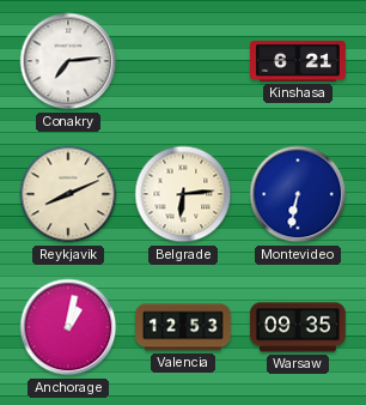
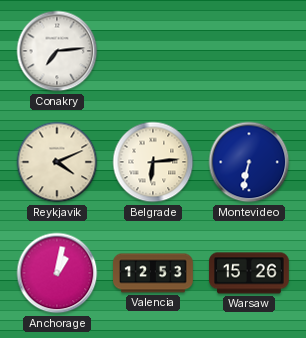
Kinshasa: 6:21 -> none (298, 61)
Reykjavik: 8:11 -> 4:11 (57, 162)
Warsaw: 09:35 -> 15:26 (250, 273)
